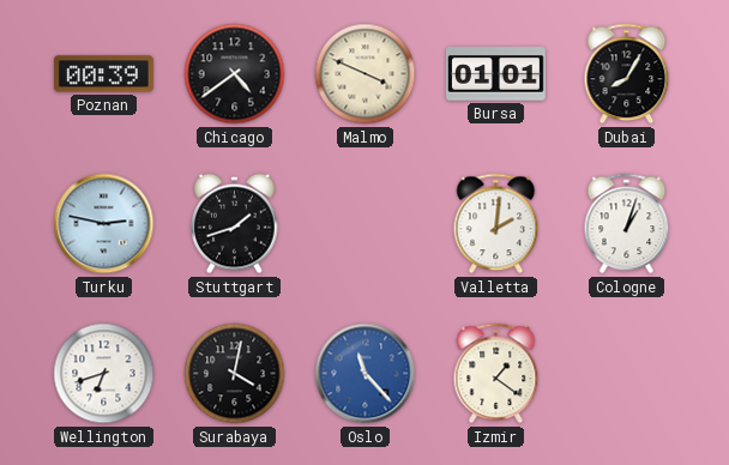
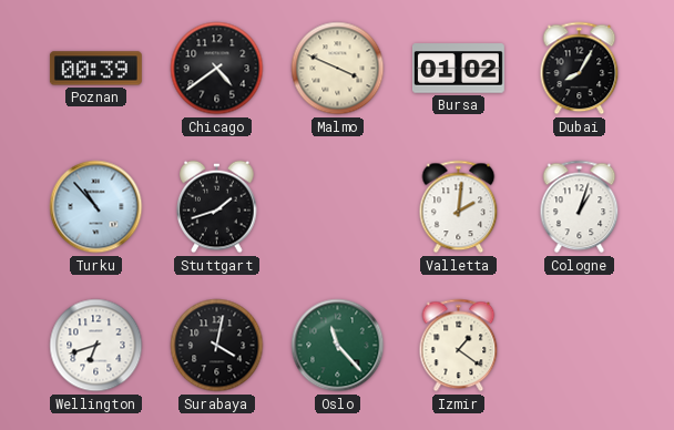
Bursa: 01:01 -> 01:02 (458, 69)
Turku: 2:47 -> 10:53 (96, 207)
Oslo dial: blue -> green (338, 346)
